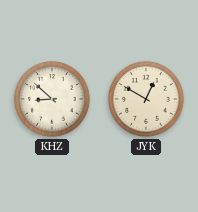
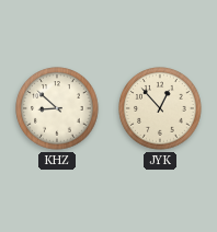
JYK: 12:50 -> 12:53 (160, 108)
